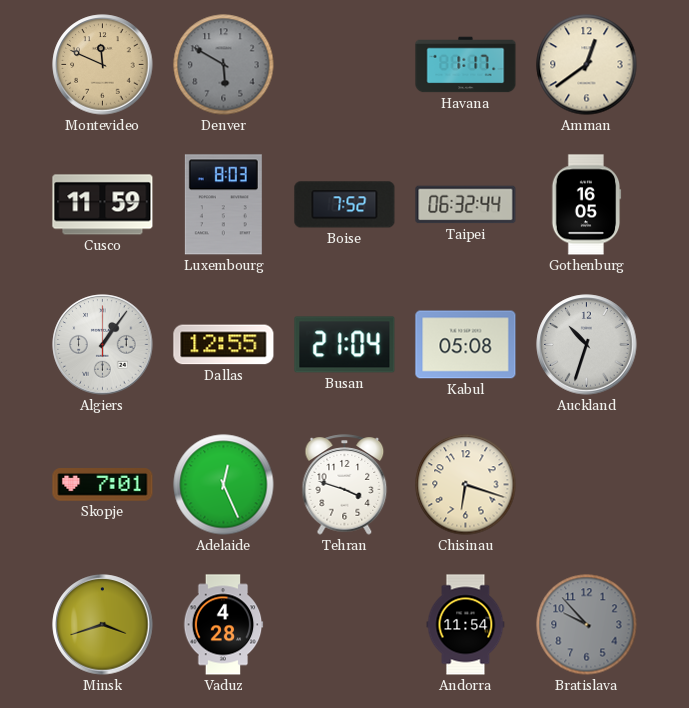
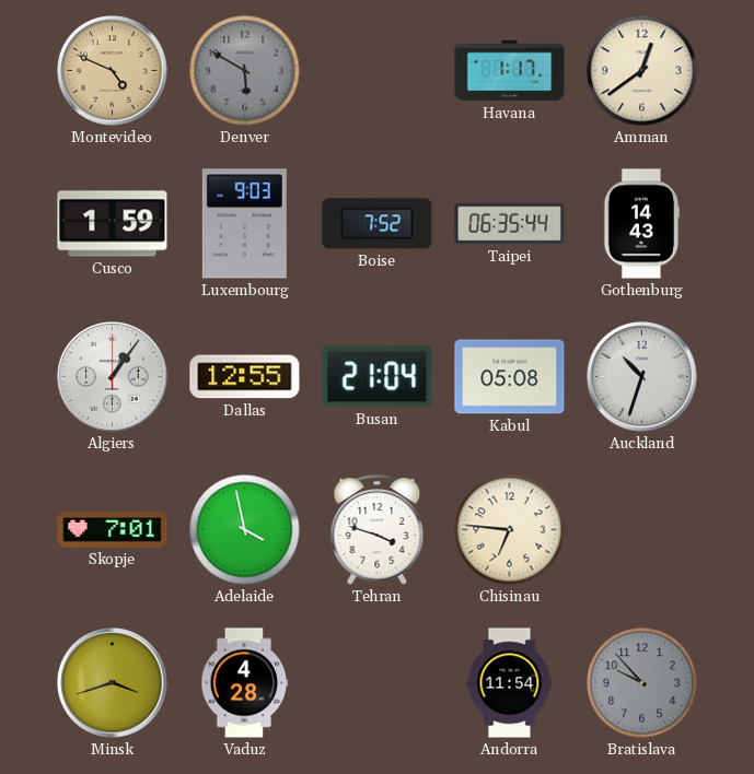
Montevideo: 11:49 -> 4:49 (113, 71)
Cusco: 11:59 -> 1:59 (113, 224)
Luxembourg: 8:03 -> 9:03 (244, 224)
Taipei: 06:32 -> 06:35 (510, 224)
Gothenburg: 16:05 -> 14:43 (641, 224)
Adelaide: 12:26 -> 3:58 (245, 530)
Chisinau: 6:18 -> 6:46 (510, 530)
